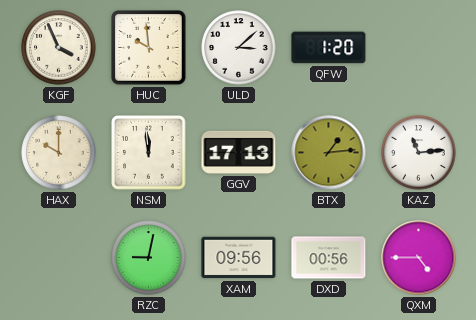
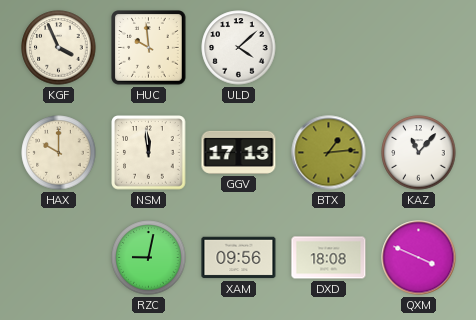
ULD: 3:08 -> 4:08 (239, 48)
QFW: 1:20 -> none (329, 48)
KAZ: 11:14 -> 11:07 (419, 153)
DXD: 00:56 -> 18:08 (329, 258)
QXM: 4:45 -> 3:49 (419, 258)
